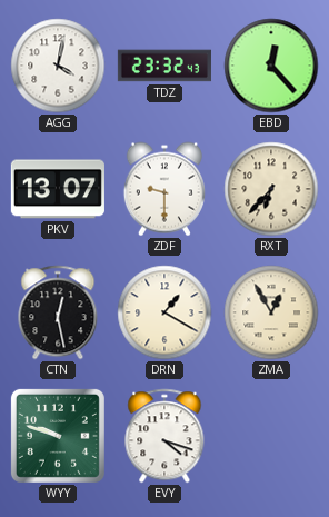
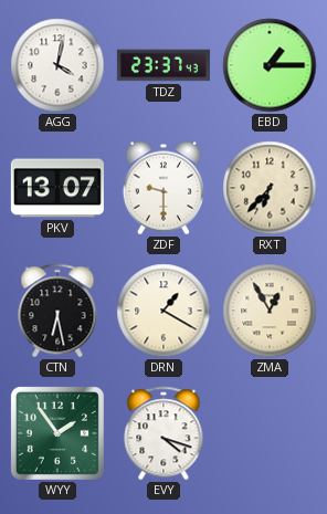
TDZ: 23:32 -> 23:37 (163, 65)
EBD: 12:23 -> 1:15 (270, 65)
CTN: 12:28 -> 6:28 (57, 311)
WYY: 9:48 -> 1:54 (57, 433)
